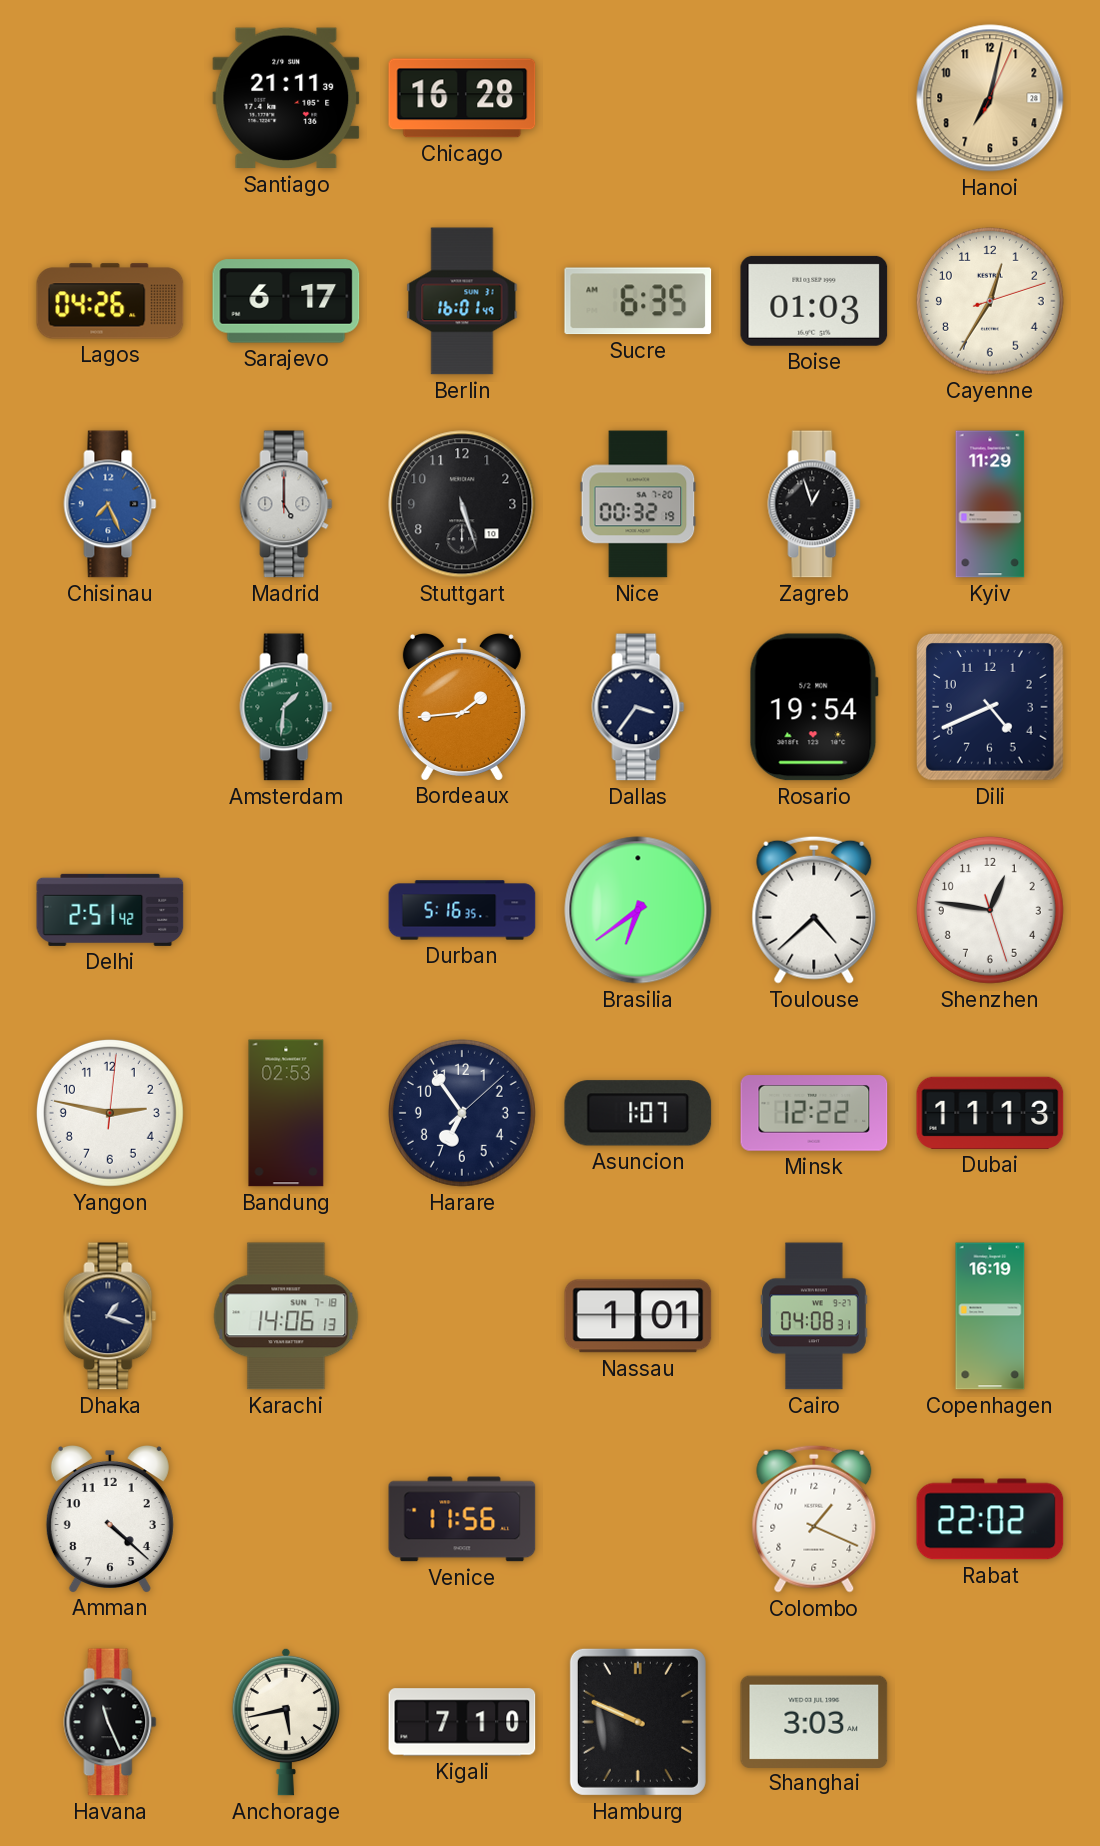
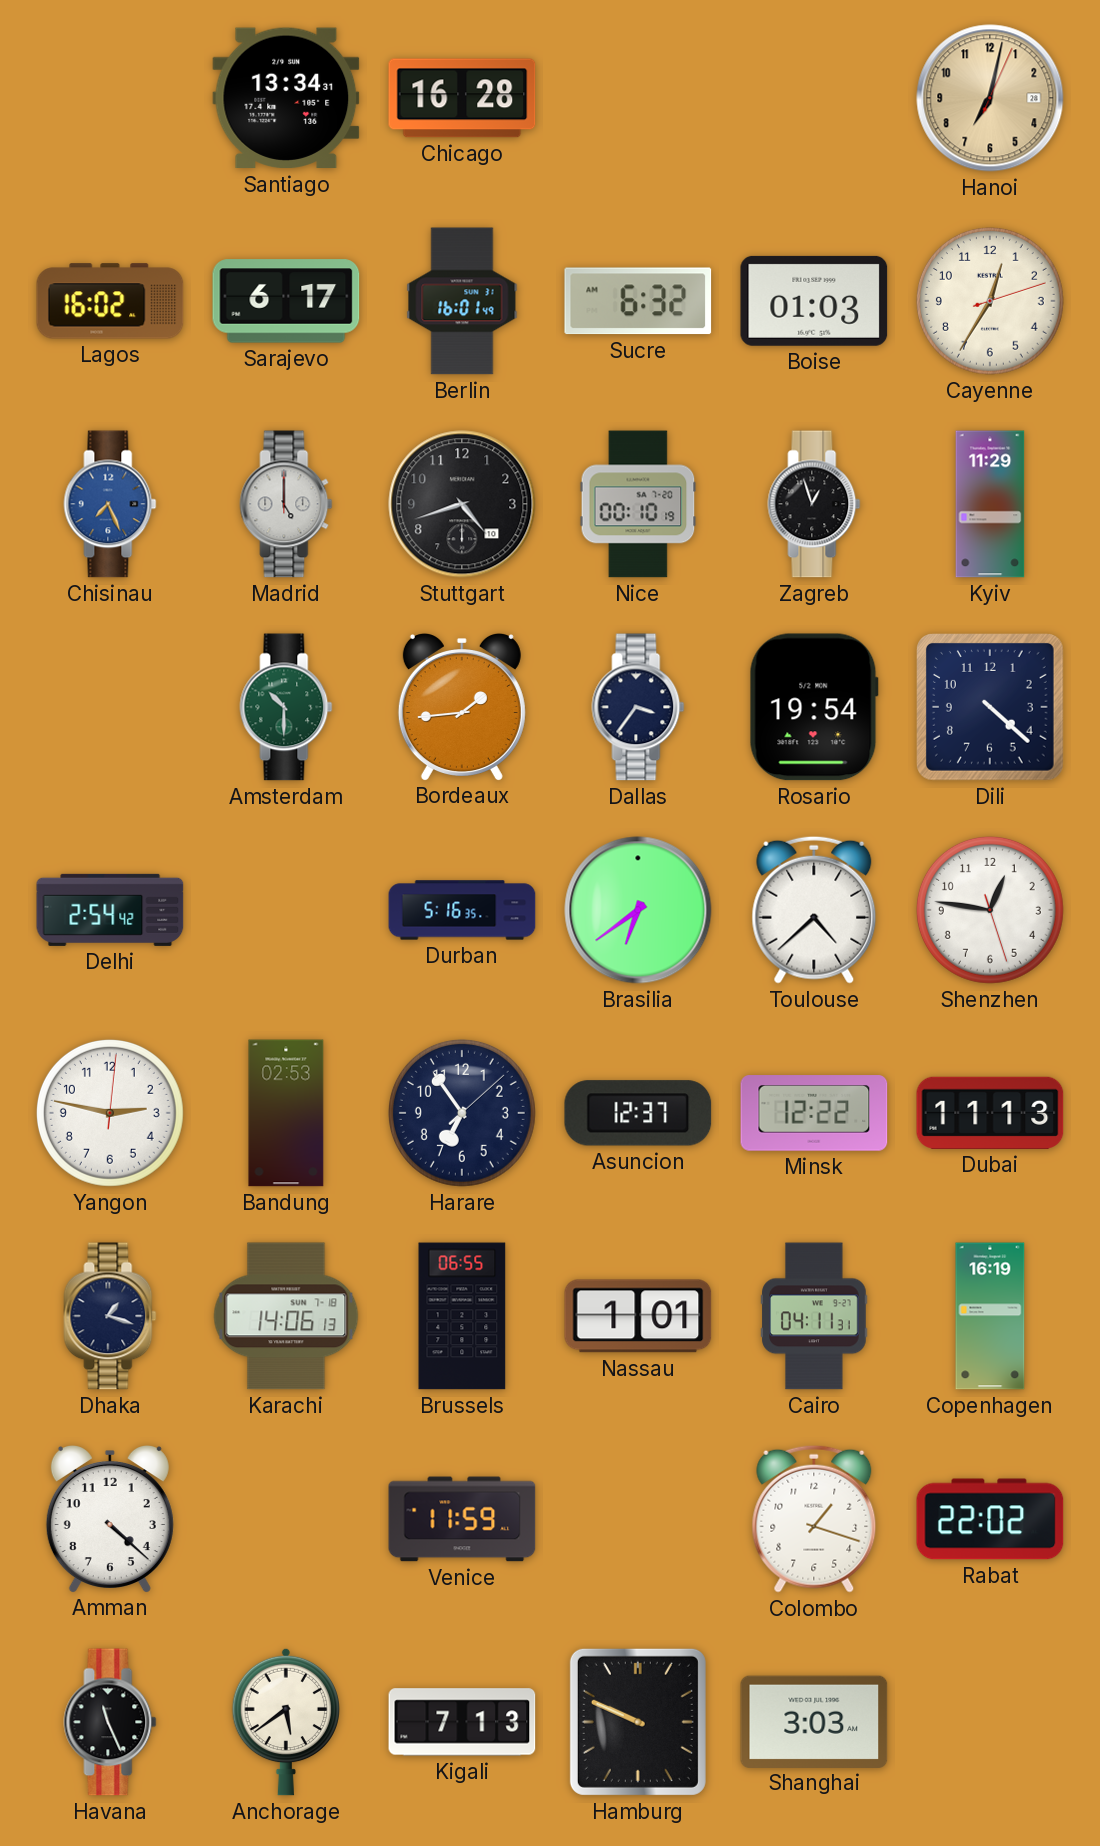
Santiago: 21:11 -> 13:34 (286, 98)
Lagos: 04:26 -> 16:02 (110, 301)
Sucre: 6:35 -> 6:32 (638, 301)
Stuttgart: 5:27 -> 4:42 (462, 504)
Nice: 00:32 -> 00:10 (638, 504)
Amsterdam: 1:31 -> 10:30 (286, 707)
Dili: 4:41 -> 4:22 (991, 708)
Delhi: 2:51 -> 2:54 (110, 910)
Asuncion: 1:07 -> 12:37 (638, 1113)
Brussels: none -> 06:55 (462, 1316)
Cairo: 04:08 -> 04:11 (814, 1316)
Venice: 11:56 -> 11:59 (462, 1519)
Colombo: 1:19 -> 1:18 (814, 1519)
Anchorage: 5:43 -> 5:39 (285, 1722)
Kigali: 7:10 -> 7:13 (462, 1722)
